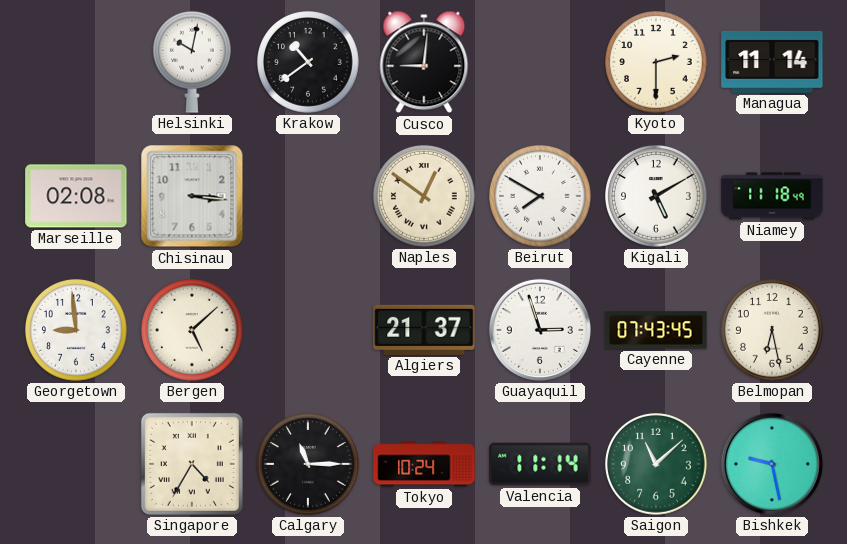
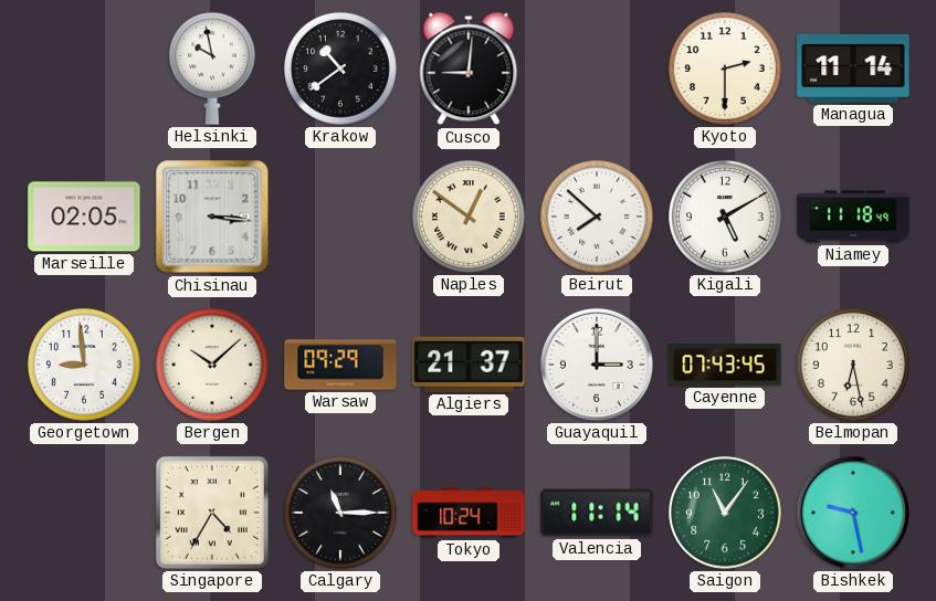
Helsinki: 10:02 -> 9:58 (212, 68)
Marseille: 02:08 -> 02:05 (84, 217)
Beirut: 7:50 -> 7:52 (598, 218)
Bergen: 5:08 -> 10:08 (213, 366)
Warsaw: none -> 09:29 (340, 365)
Guayaquil: 2:57 -> 3:00 (597, 365)
Saigon: 11:08 -> 11:06 (726, 514)
